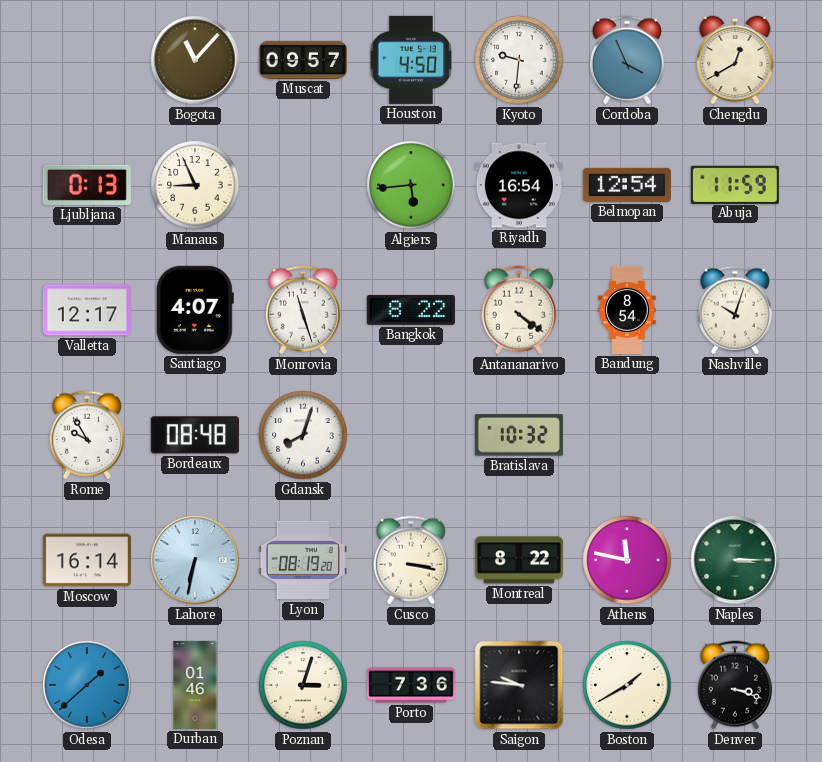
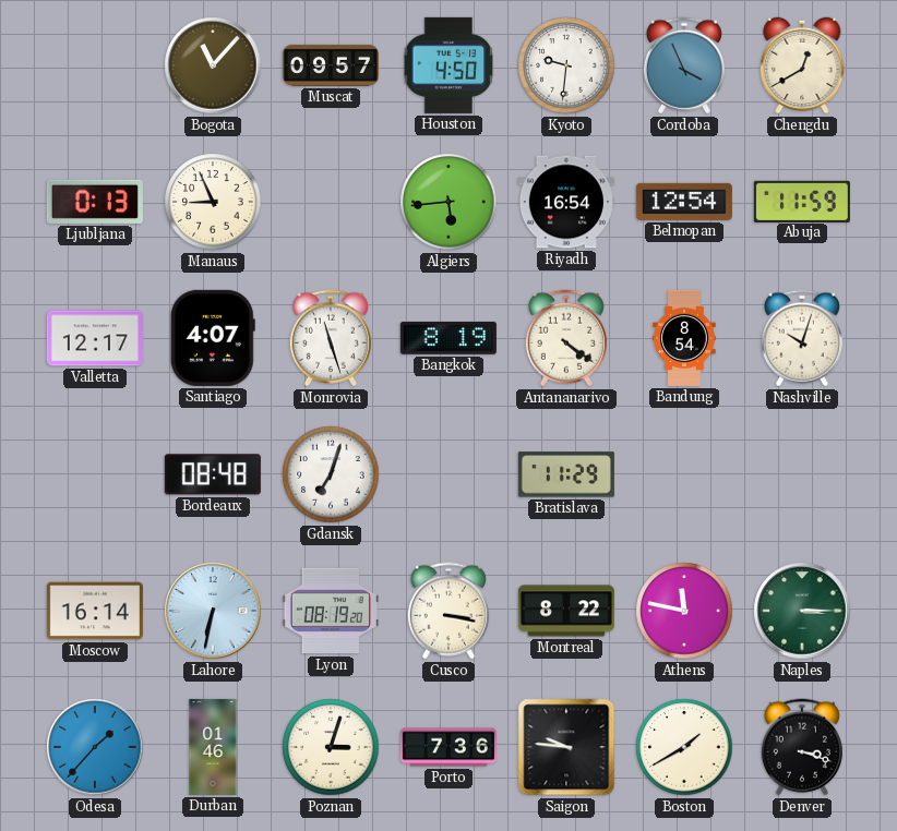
Bangkok: 8:22 -> 8:19 (448, 338)
Rome: 9:55 -> none (87, 435)
Gdansk: 8:03 -> 7:03 (331, 474)
Bratislava: 10:32 -> 11:29 (566, 474)
Odesa: 1:38 -> 1:37 (95, 747)
